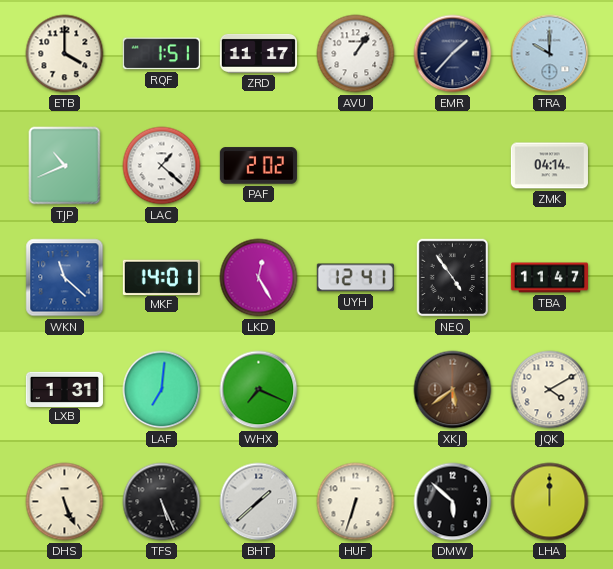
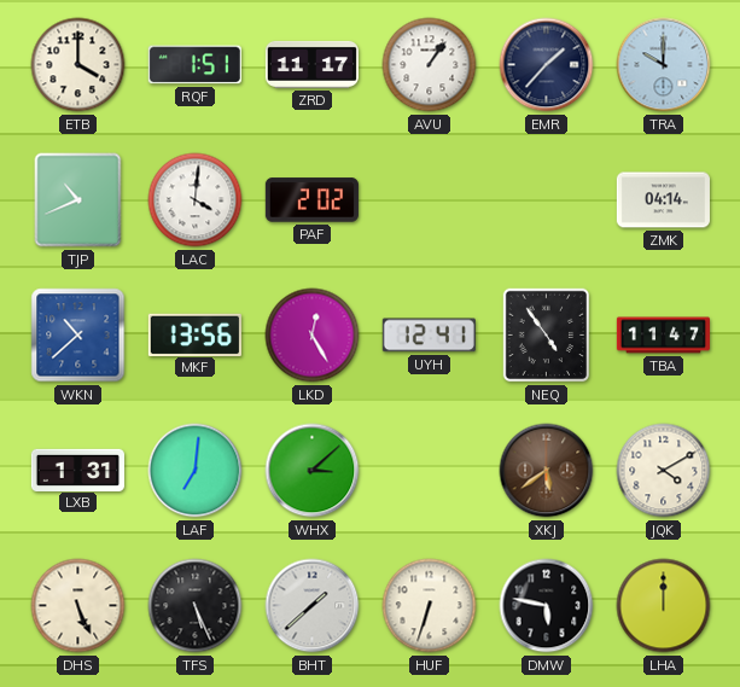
LAC: 1:22 -> 4:01 (196, 200)
WKN: 11:22 -> 10:38 (78, 336)
MKF: 14:01 -> 13:56 (194, 334)
WHX: 7:19 -> 3:08 (313, 471)
DMW: 5:52 -> 5:47 (547, 606)
